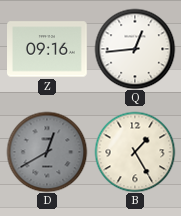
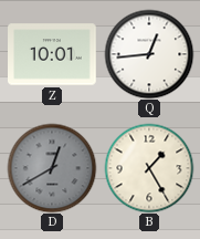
Z: 09:16 -> 10:01 (53, 54)
